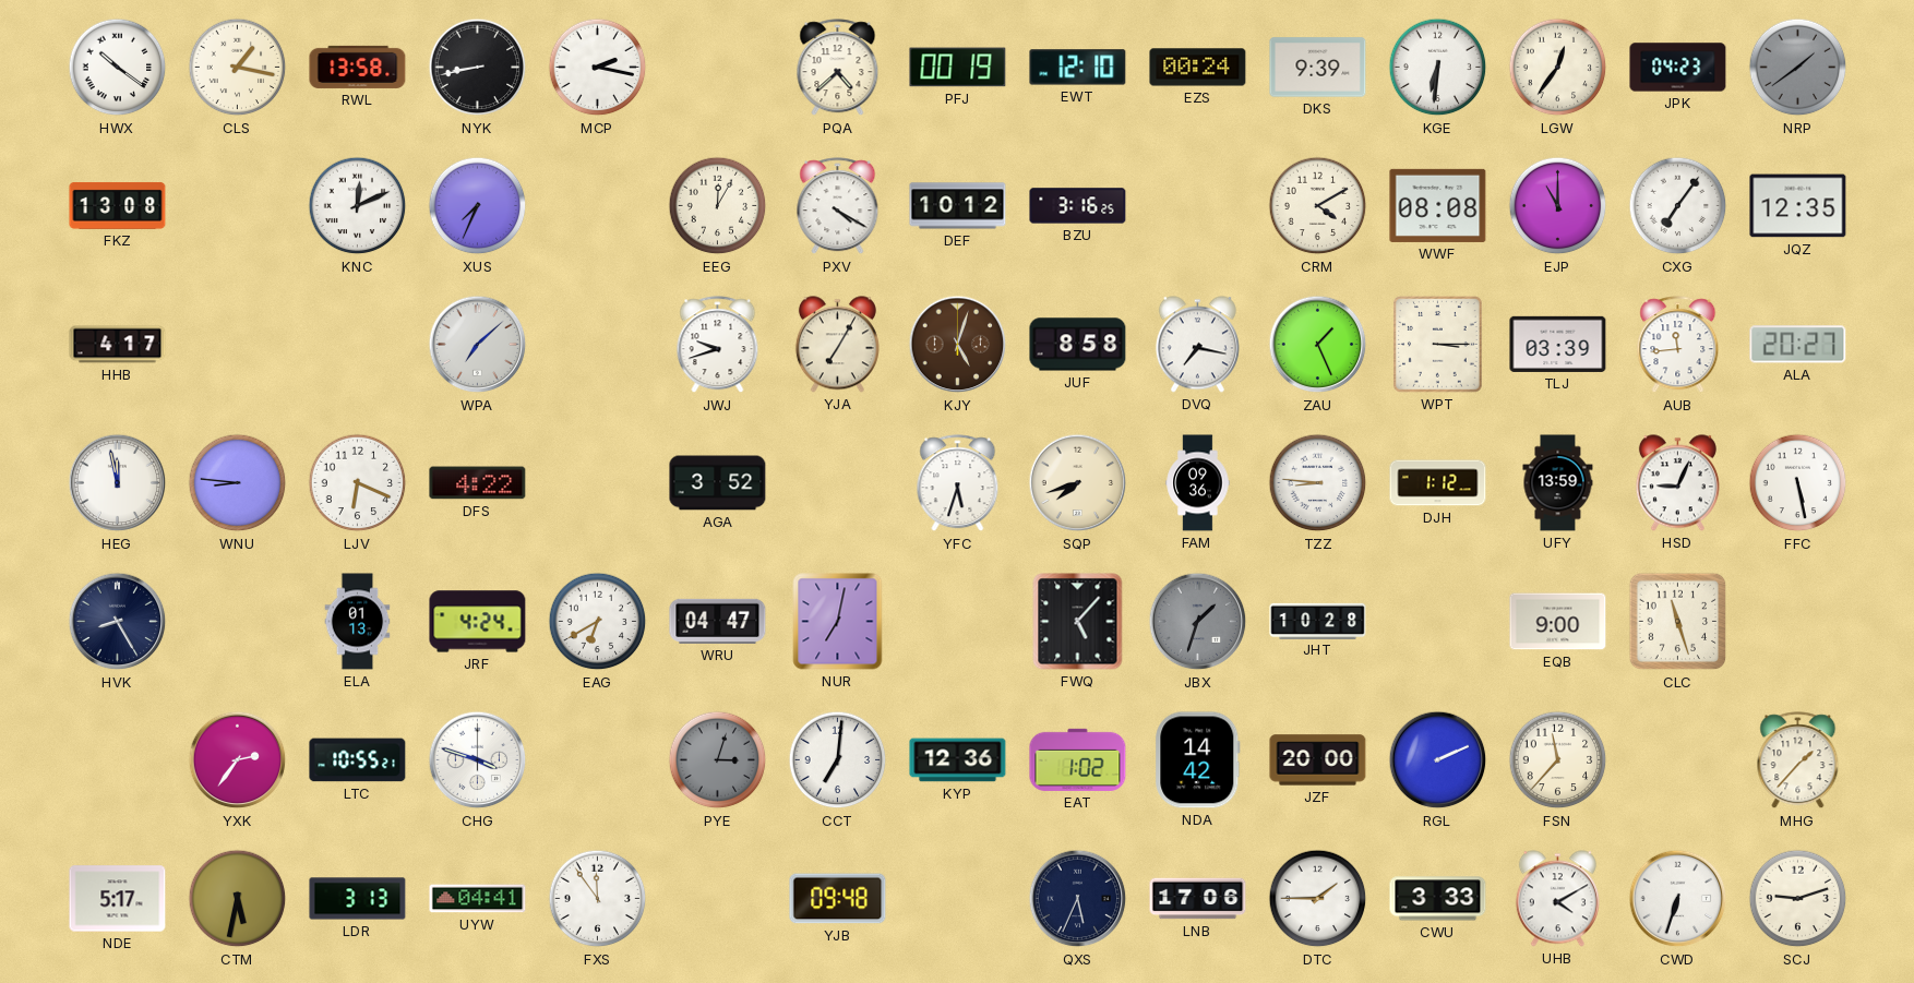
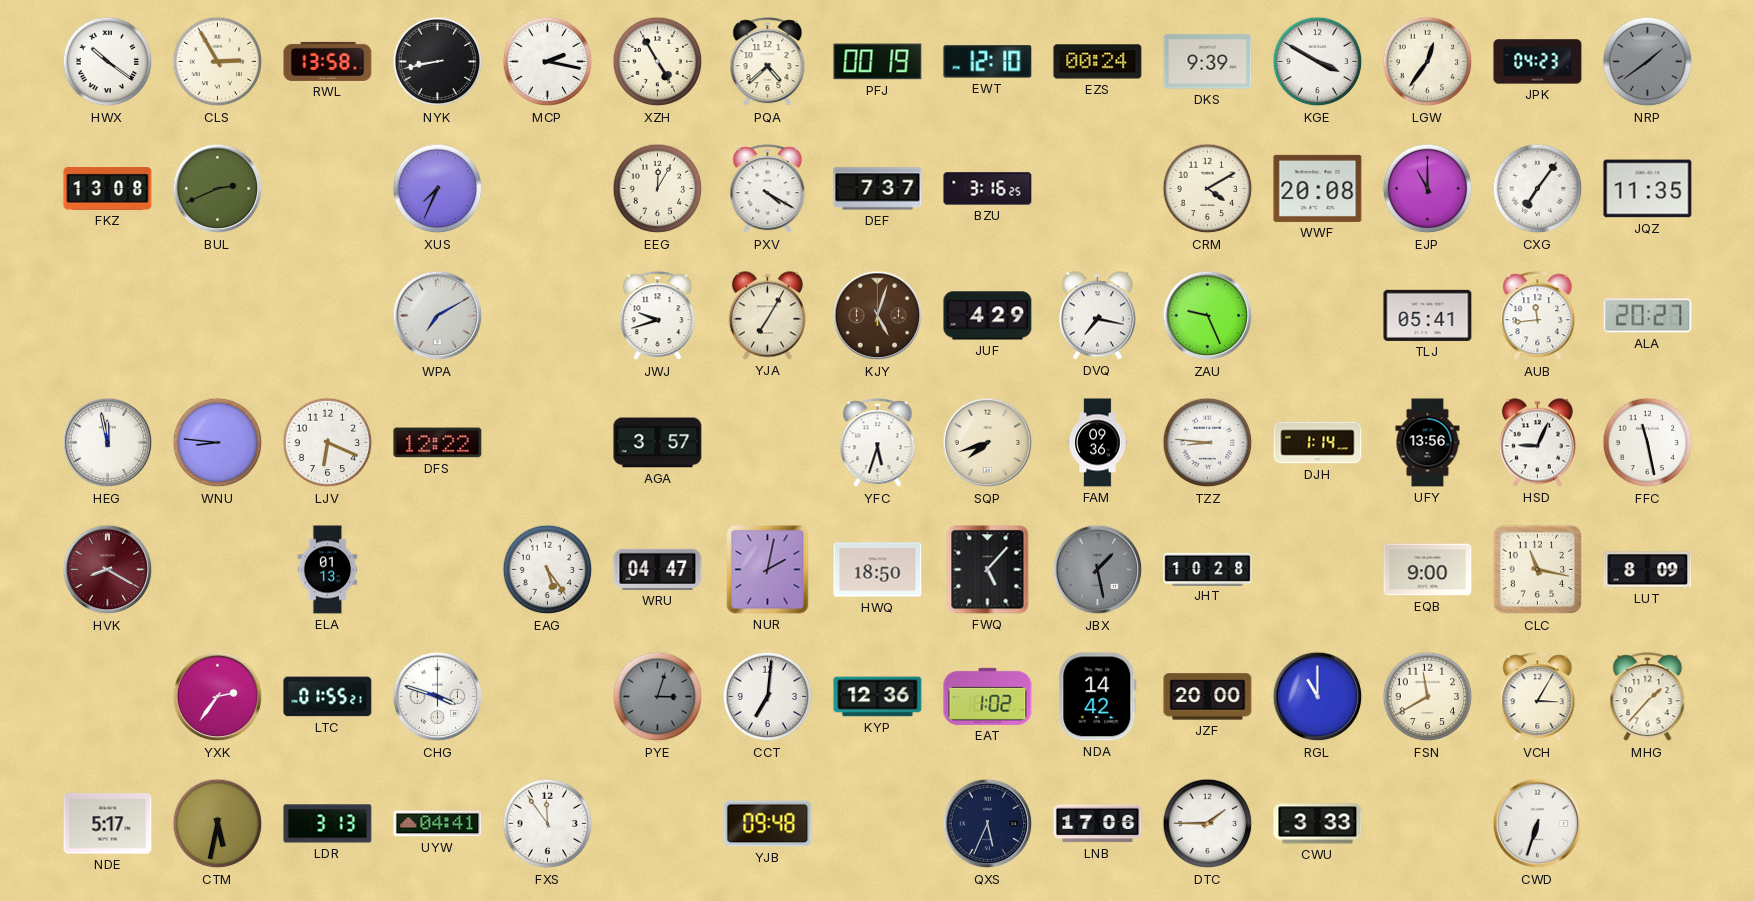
CLS: 1:17 -> 2:55 (218, 62)
XZH: none -> 4:55 (658, 62)
KGE: 6:31 -> 3:50 (1318, 62)
BUL: none -> 2:41 (218, 189)
KNC: 12:11 -> none (358, 206)
DEF: 10:12 -> 7:37 (878, 189)
WWF: 08:08 -> 20:08 (1318, 188)
JQZ: 12:35 -> 11:35 (1648, 189)
HHB: 4:17 -> none (118, 345)
WPA: 7:08 -> 7:10 (438, 316)
JUF: 8:58 -> 4:29 (988, 316)
ZAU: 1:26 -> 9:26 (1208, 316)
WPT: 3:15 -> none (1438, 345)
TLJ: 03:39 -> 05:41 (1428, 315)
DFS: 4:22 -> 12:22 (438, 443)
AGA: 3:52 -> 3:57 (658, 443)
DJH: 1:12 -> 1:14 (1318, 443)
UFY: 13:59 -> 13:56 (1428, 443)
FFC: 5:28 -> 11:28 (1648, 443)
HVK: 8:25 -> 8:20 (108, 570)
HVK dial: navy -> burgundy (108, 570)
JRF: 4:24 -> none (478, 622)
EAG: 6:40 -> 5:24 (548, 570)
NUR: 7:02 -> 2:02 (768, 570)
HWQ: none -> 18:50 (878, 570)
JBX: 1:33 -> 1:28 (1098, 570)
CLC: 11:27 -> 11:17 (1538, 570)
LUT: none -> 8:09 (1648, 570)
LTC: 10:55 -> 01:55 (328, 697)
RGL: 2:11 -> 11:00 (1318, 697)
FSN: 11:37 -> 11:40 (1428, 697)
VCH: none -> 3:05 (1538, 697)
UHB: 4:10 -> none (1557, 899)
SCJ: 9:12 -> none (1798, 899)
